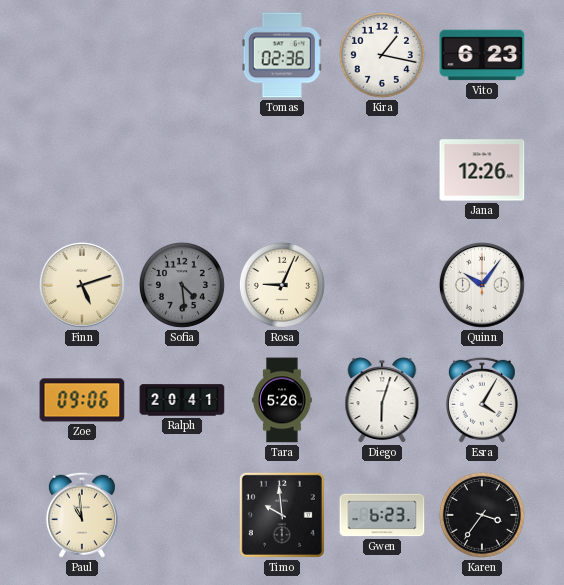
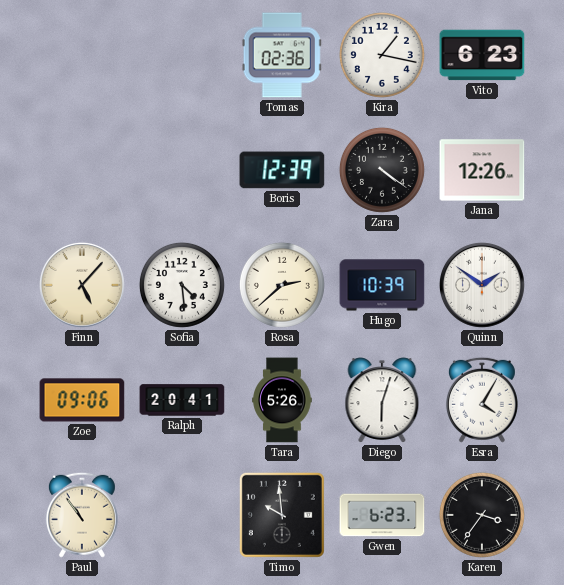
Boris: none -> 12:39 (282, 170)
Zara: none -> 4:21 (382, 170)
Finn: 5:12 -> 5:07 (83, 286)
Sofia dial: grey -> white (182, 285)
Rosa: 9:04 -> 2:38 (282, 285)
Hugo: none -> 10:39 (382, 285)
Quinn: 10:06 -> 1:51 (483, 286)
Paul: 10:59 -> 10:54 (82, 515)
